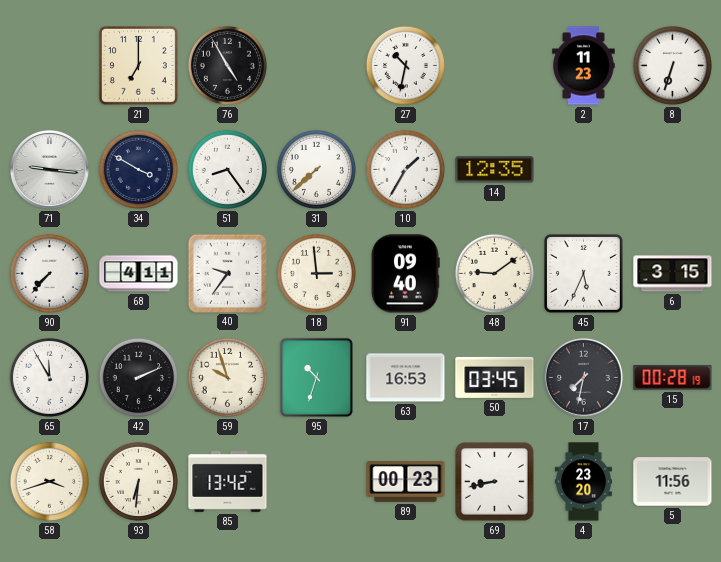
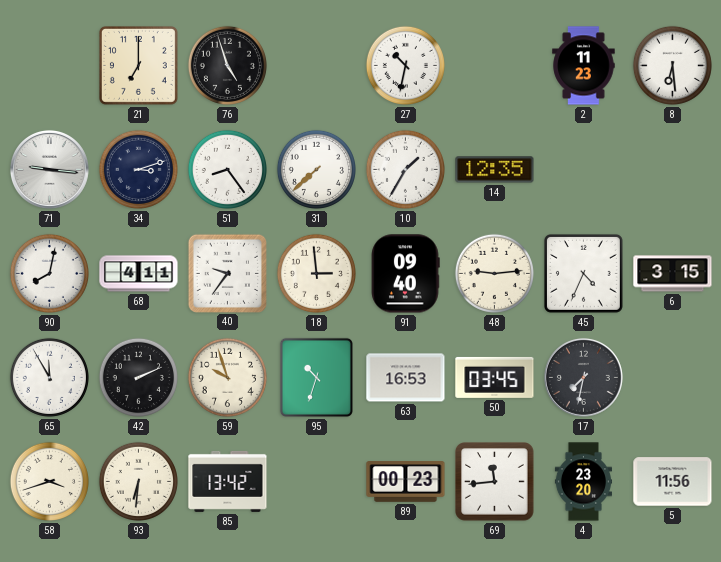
76: 4:55 -> 4:57 (227, 65)
8: 6:33 -> 6:29 (672, 65)
34: 3:50 -> 3:12 (138, 169)
90: 7:37 -> 8:02 (49, 273)
48: 9:09 -> 9:14 (494, 273)
45: 5:34 -> 4:34 (583, 273)
15: 00:28 -> none (673, 378)
69: 8:43 -> 11:44 (495, 482)
